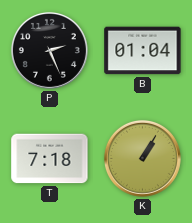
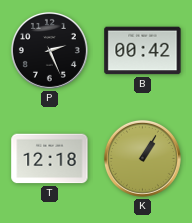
B: 01:04 -> 00:42 (143, 51)
T: 7:18 -> 12:18 (50, 159)
